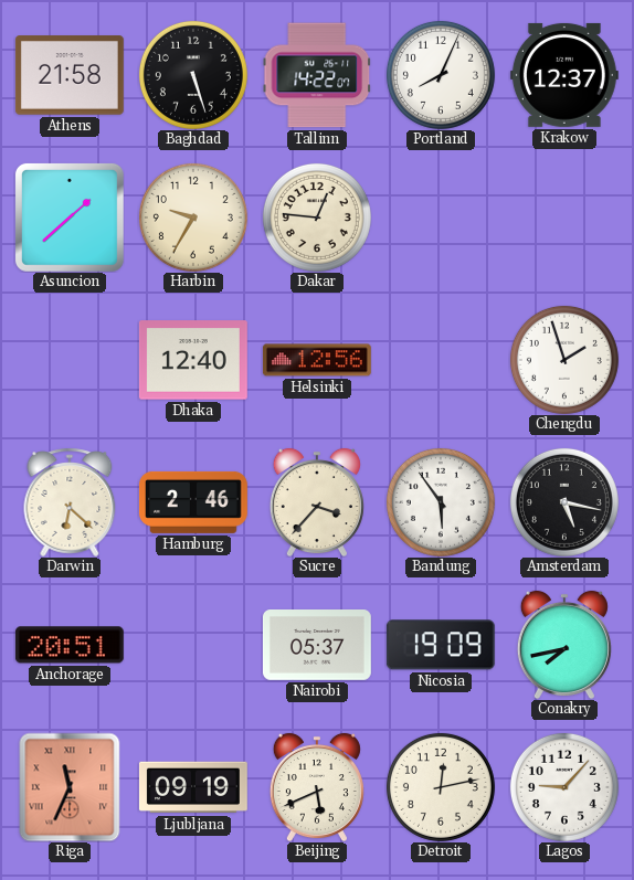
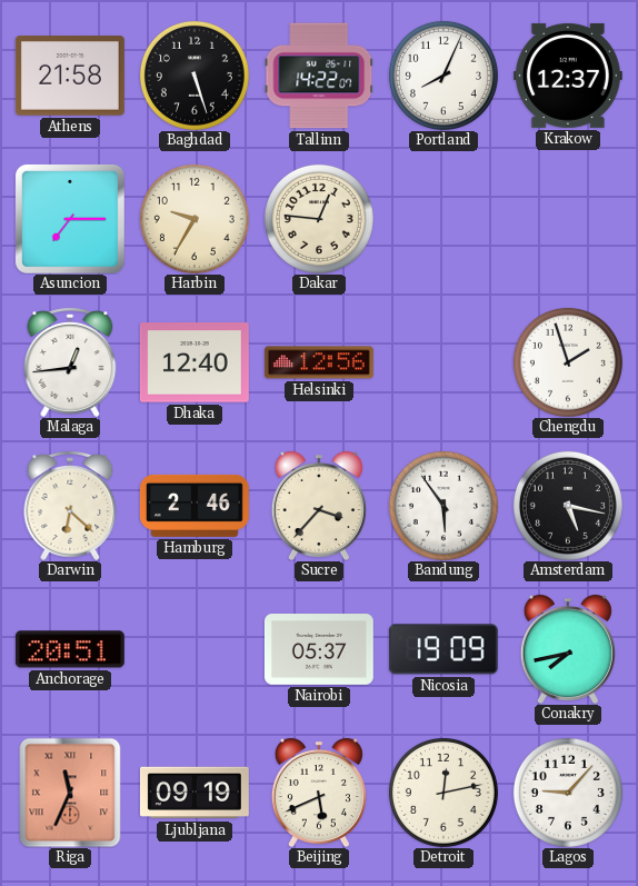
Asuncion: 1:38 -> 7:15 (70, 219)
Malaga: none -> 12:44 (70, 362)
